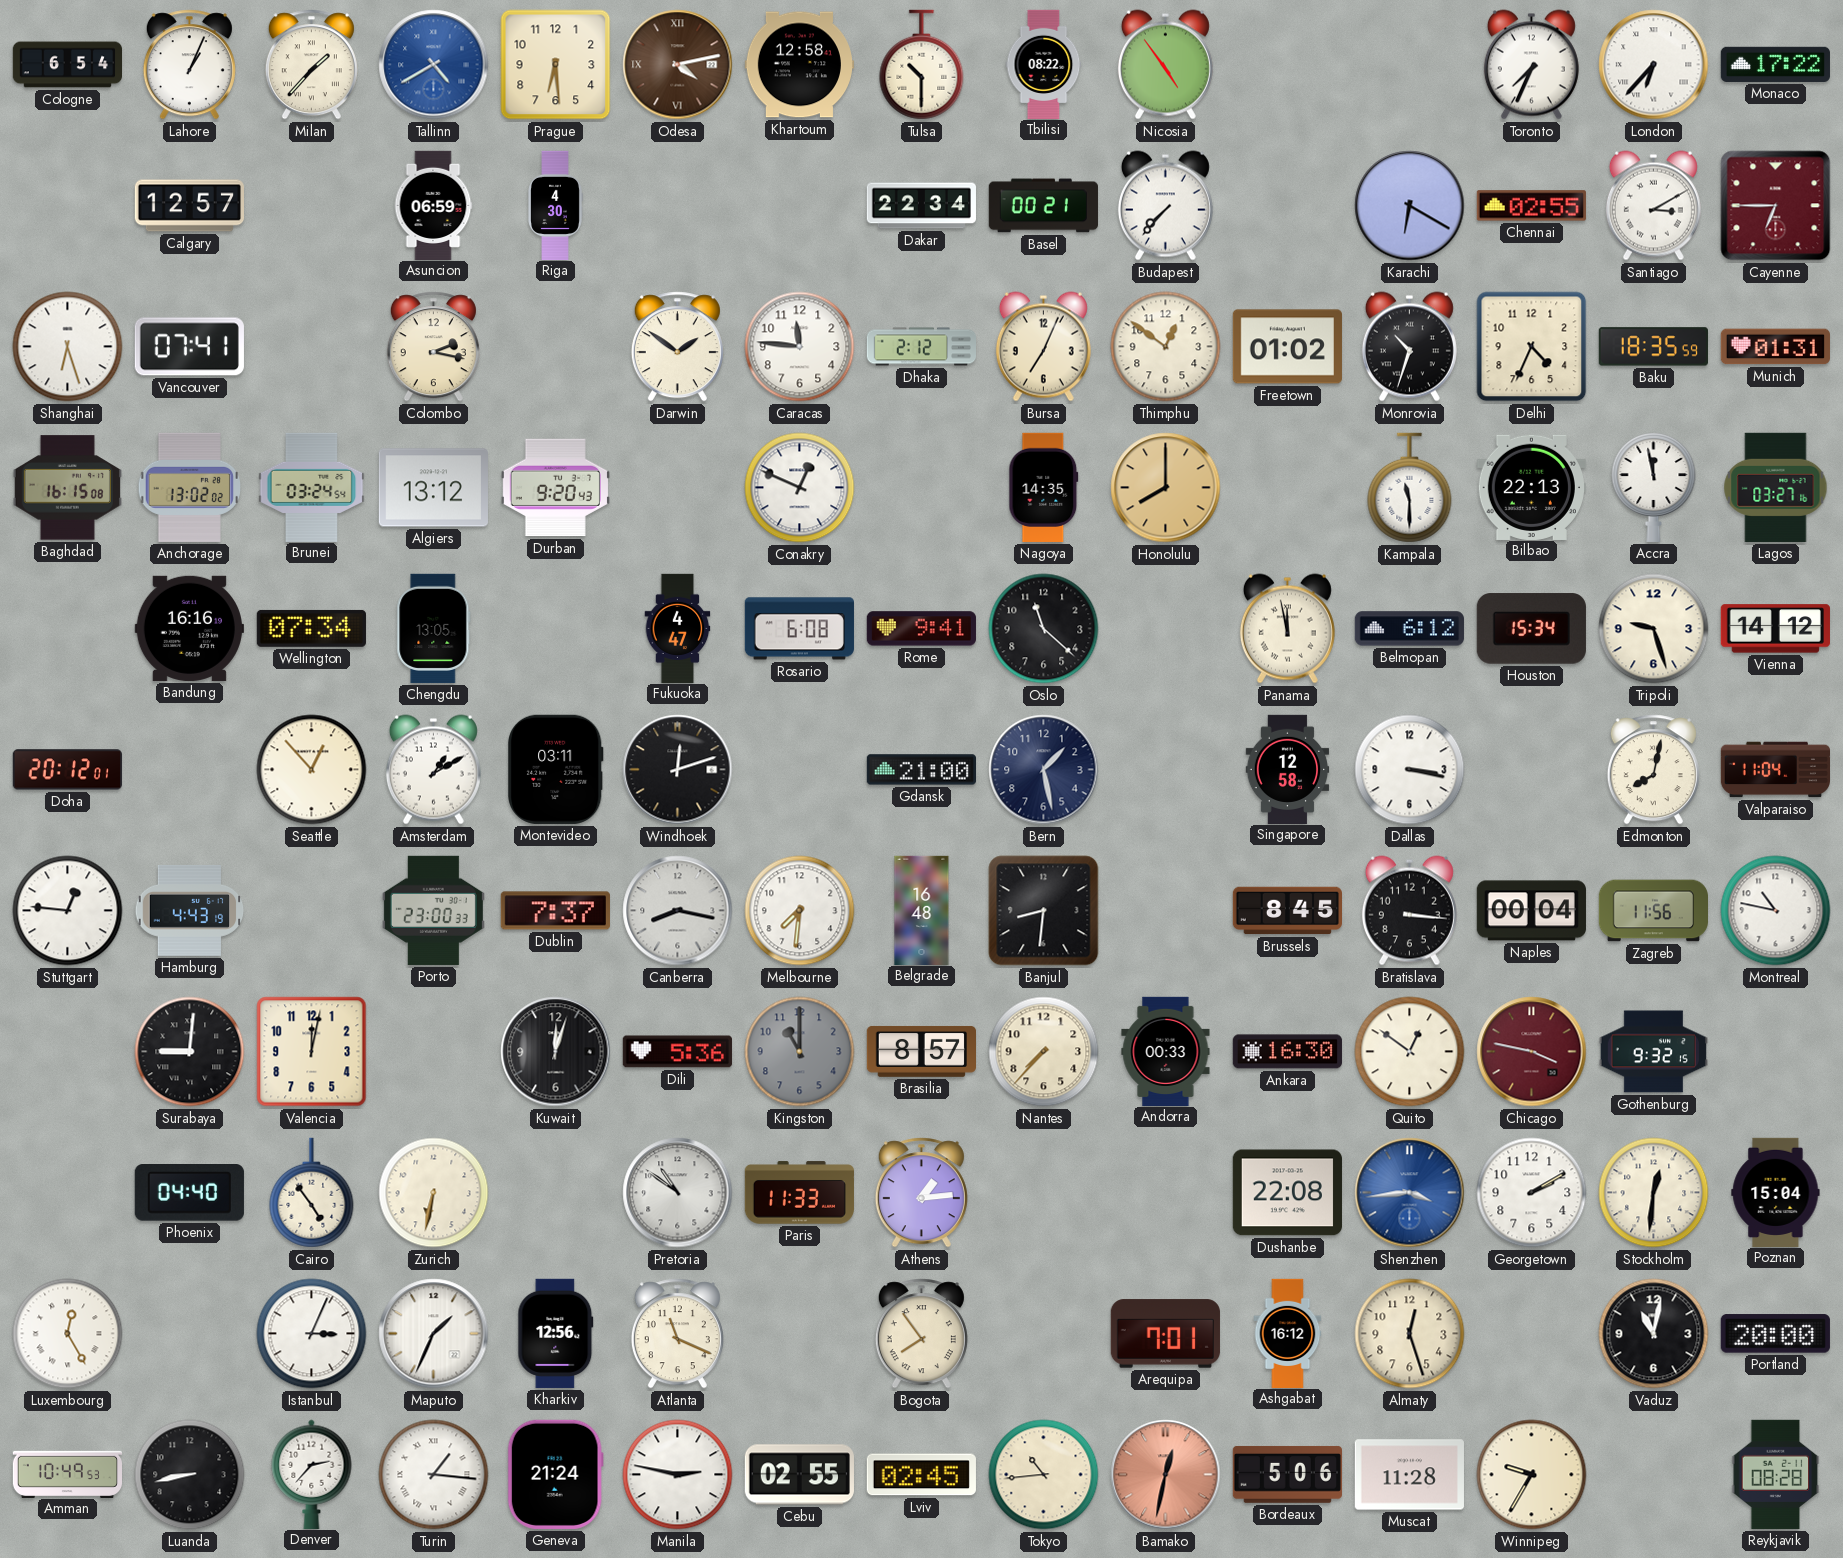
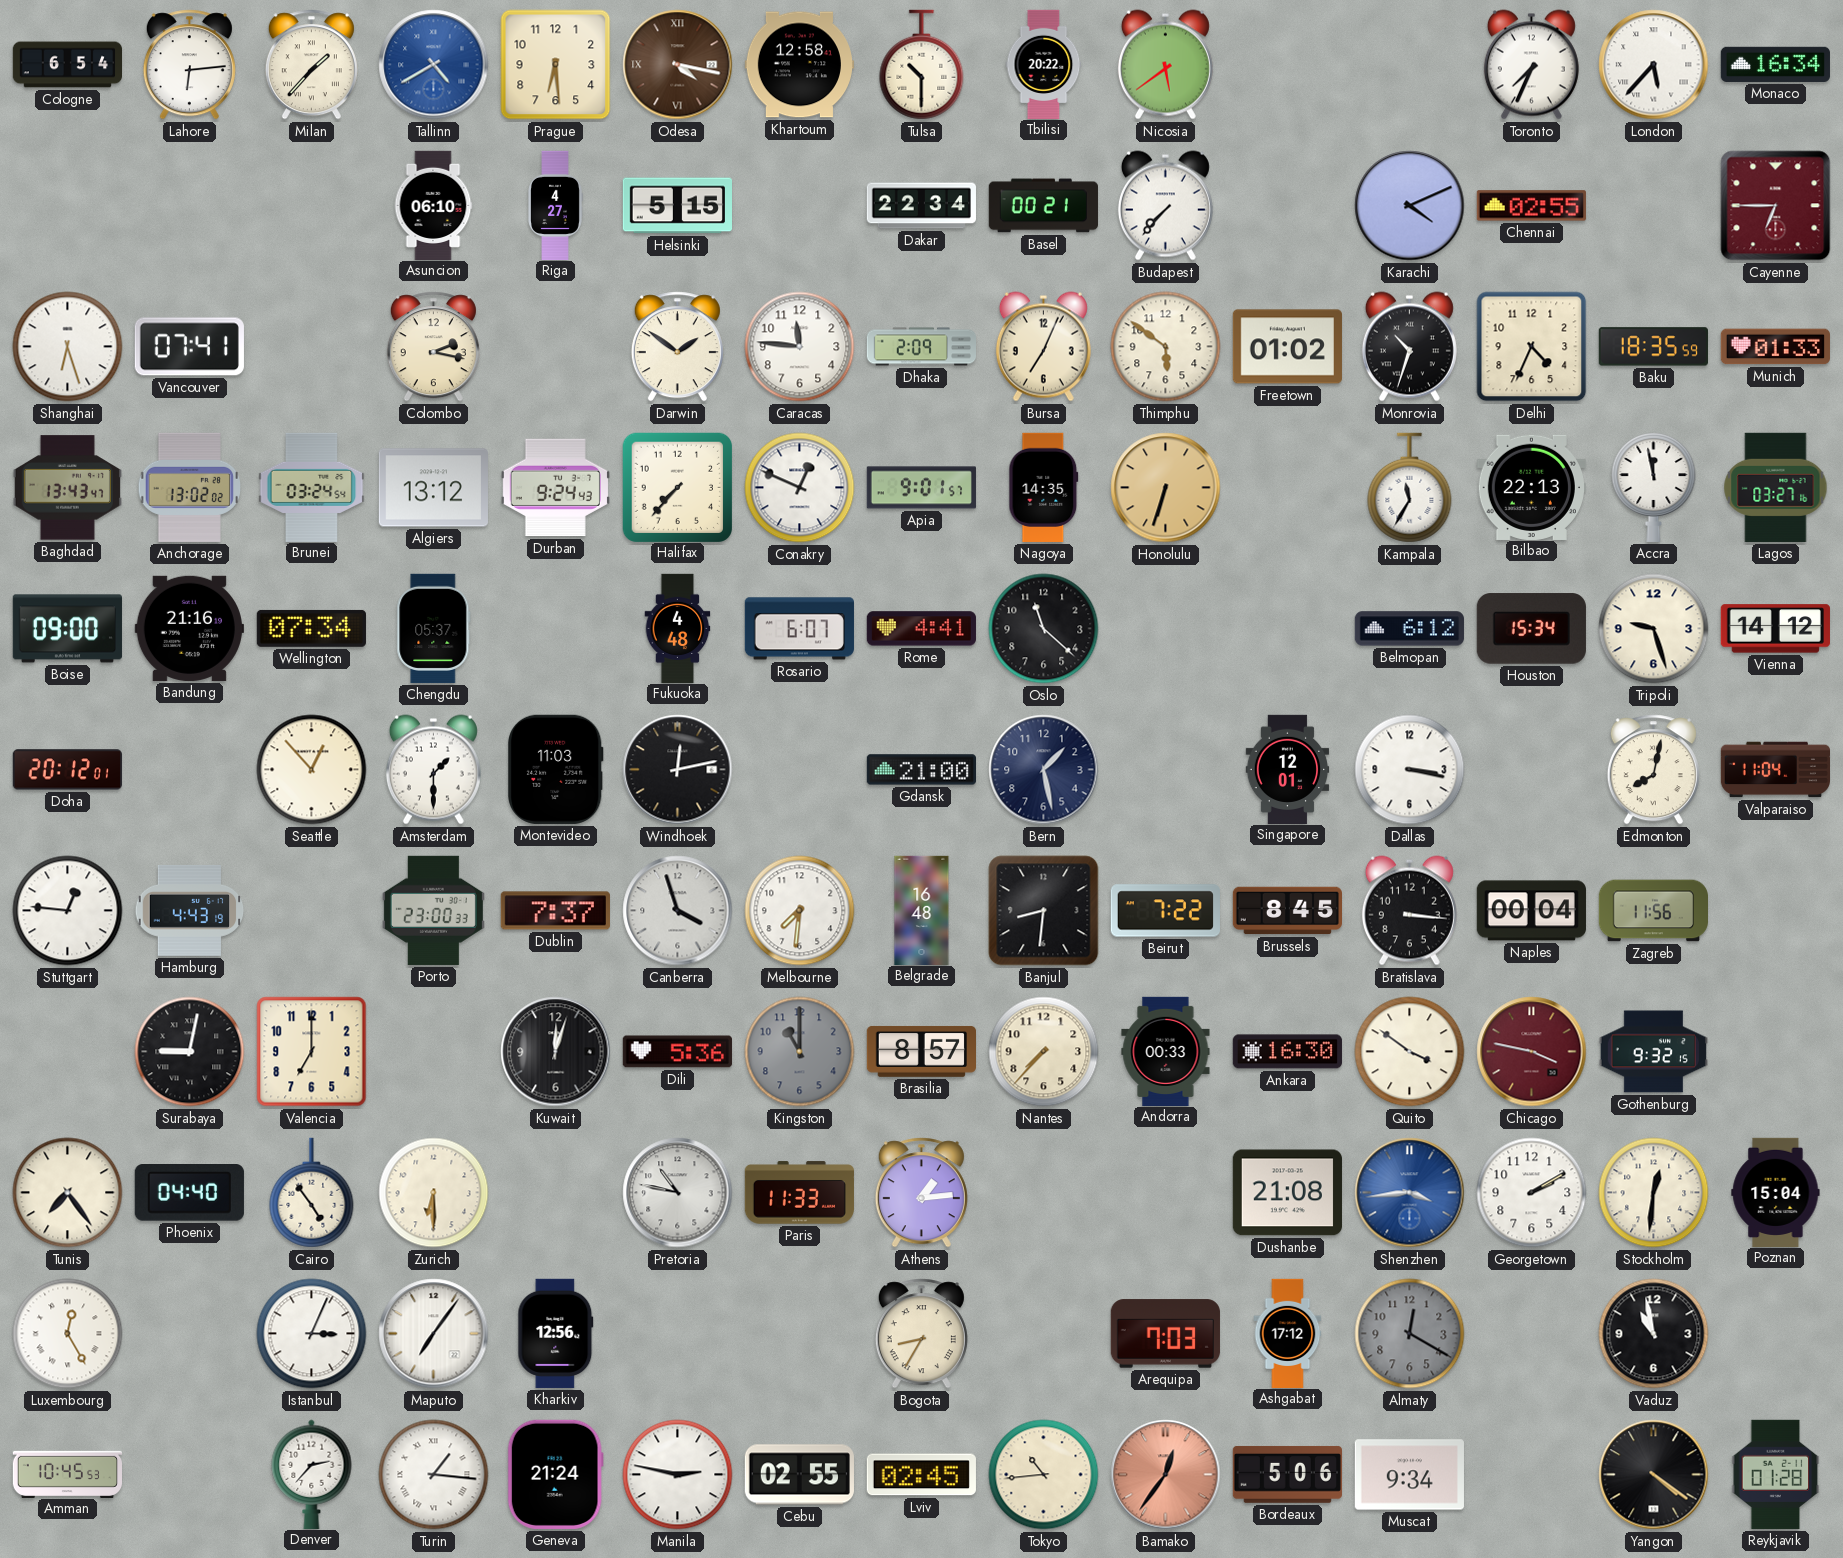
Lahore: 1:04 -> 6:14 (189, 65)
Odesa: 4:13 -> 4:17 (678, 65)
Tbilisi: 08:22 -> 20:22 (1044, 64)
Nicosia: 4:54 -> 5:39 (1165, 65)
London: 6:37 -> 5:37 (1654, 65)
Monaco: 17:22 -> 16:34 (1775, 64)
Calgary: 12:57 -> none (189, 206)
Asuncion: 06:59 -> 06:10 (433, 205)
Riga: 4:30 -> 4:27 (555, 205)
Helsinki: none -> 5:15 (677, 206)
Karachi: 6:20 -> 4:11 (1410, 206)
Santiago: 3:10 -> none (1653, 206)
Dhaka: 2:12 -> 2:09 (922, 347)
Thimphu: 12:51 -> 5:51 (1166, 347)
Munich: 01:31 -> 01:33 (1775, 347)
Baghdad: 16:15 -> 13:43 (67, 488)
Durban: 9:20 -> 9:24 (555, 488)
Halifax: none -> 7:37 (677, 487)
Apia: none -> 9:01 (921, 488)
Honolulu: 8:00 -> 6:33 (1166, 488)
Kampala: 11:30 -> 11:35 (1410, 488)
Boise: none -> 09:00 (67, 629)
Bandung: 16:16 -> 21:16 (189, 628)
Chengdu: 13:05 -> 05:37 (434, 628)
Fukuoka: 4:47 -> 4:48 (678, 628)
Rosario: 6:08 -> 6:07 (799, 629)
Rome: 9:41 -> 4:41 (921, 629)
Panama: 11:58 -> none (1287, 629)
Amsterdam: 1:10 -> 1:30 (433, 770)
Montevideo: 03:11 -> 11:03 (556, 769)
Windhoek: 12:12 -> 12:13 (678, 770)
Singapore: 12:58 -> 12:01 (1288, 769)
Canberra: 8:17 -> 3:57 (678, 911)
Beirut: none -> 7:22 (1165, 911)
Montreal: 10:47 -> none (1776, 911)
Surabaya: 9:01 -> 9:02 (190, 1052)
Valencia: 12:02 -> 7:00 (312, 1052)
Quito: 12:51 -> 3:51 (1410, 1052)
Tunis: none -> 7:24 (68, 1193)
Zurich: 6:32 -> 6:30 (434, 1193)
Pretoria: 10:51 -> 10:47 (678, 1193)
Dushanbe: 22:08 -> 21:08 (1287, 1193)
Maputo: 1:34 -> 7:06 (434, 1334)
Atlanta: 11:19 -> none (677, 1334)
Bogota: 7:54 -> 8:35 (921, 1334)
Arequipa: 7:01 -> 7:03 (1165, 1334)
Ashgabat: 16:12 -> 17:12 (1288, 1333)
Almaty: 12:27 -> 12:20 (1410, 1334)
Almaty dial: cream -> grey (1410, 1334)
Vaduz: 11:02 -> 10:58 (1654, 1334)
Portland: 20:00 -> none (1775, 1334)
Amman: 10:49 -> 10:45 (68, 1474)
Luanda: 8:43 -> none (190, 1475)
Bamako: 12:32 -> 12:36 (1166, 1475)
Muscat: 11:28 -> 9:34 (1409, 1475)
Winnipeg: 9:35 -> none (1532, 1475)
Yangon: none -> 4:21 (1654, 1475)
Reykjavik: 08:28 -> 01:28 (1776, 1474)
